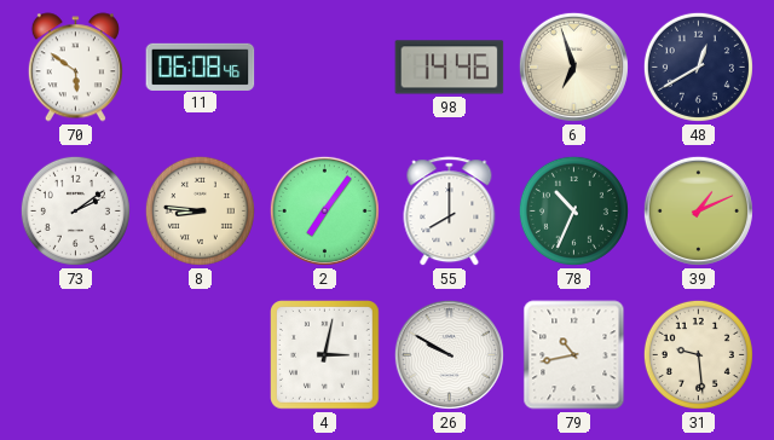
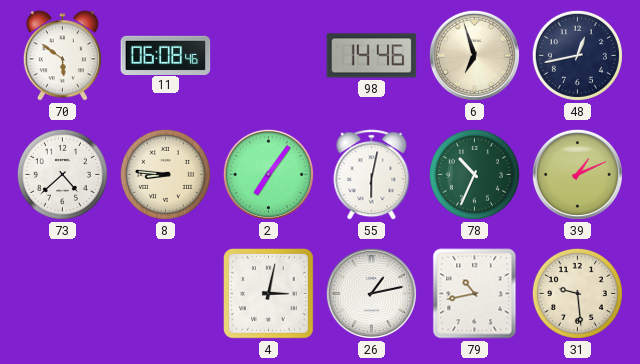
48: 12:40 -> 12:43 (577, 55)
73: 2:09 -> 4:38 (62, 174)
55: 8:00 -> 6:02 (372, 175)
26: 9:50 -> 1:13 (371, 293)
